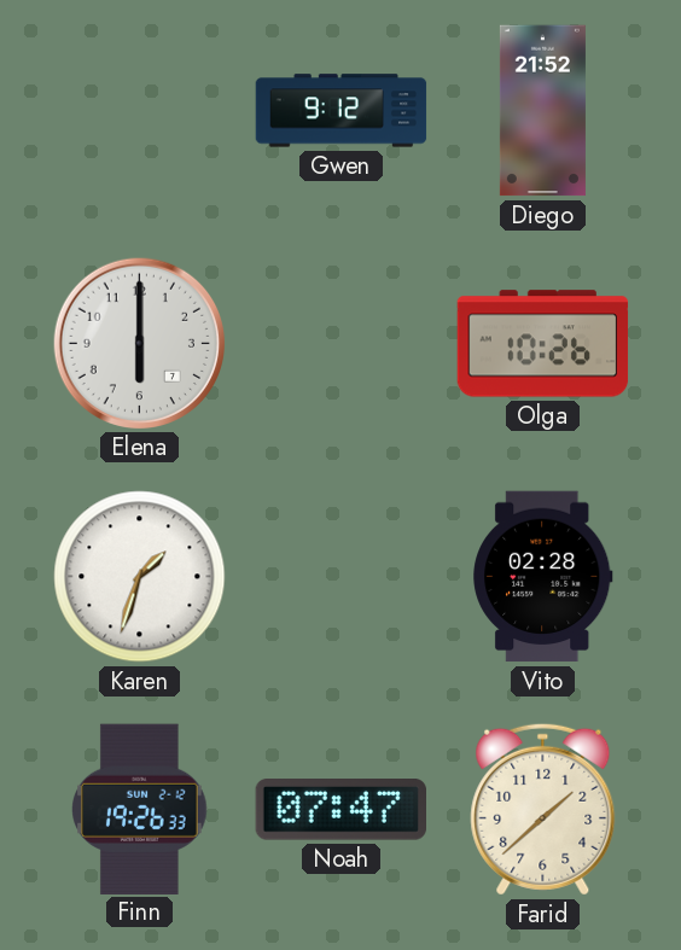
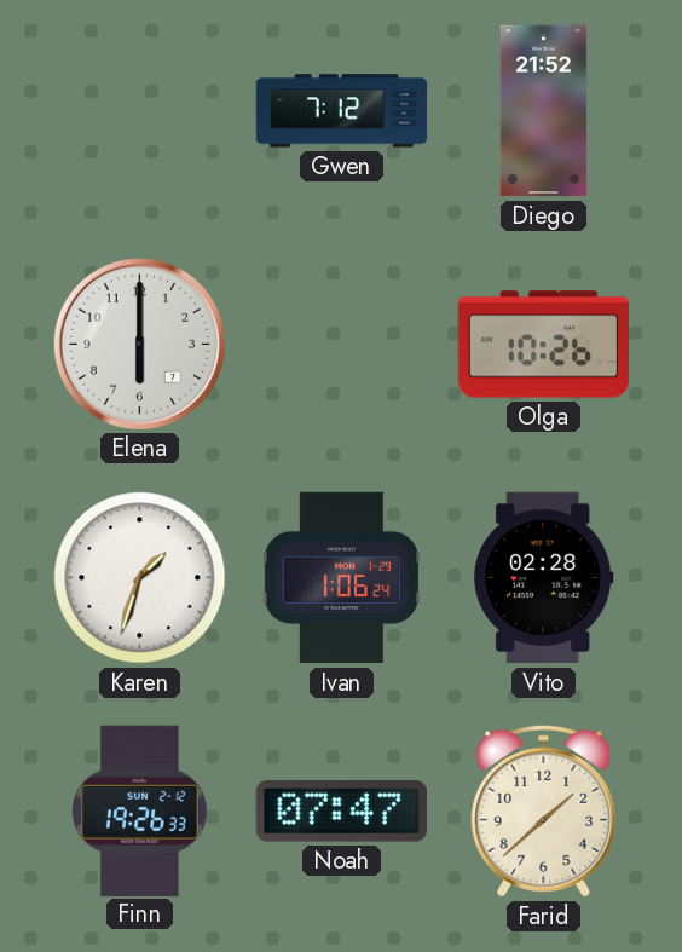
Gwen: 9:12 -> 7:12 (342, 111)
Ivan: none -> 1:06 (341, 578)
